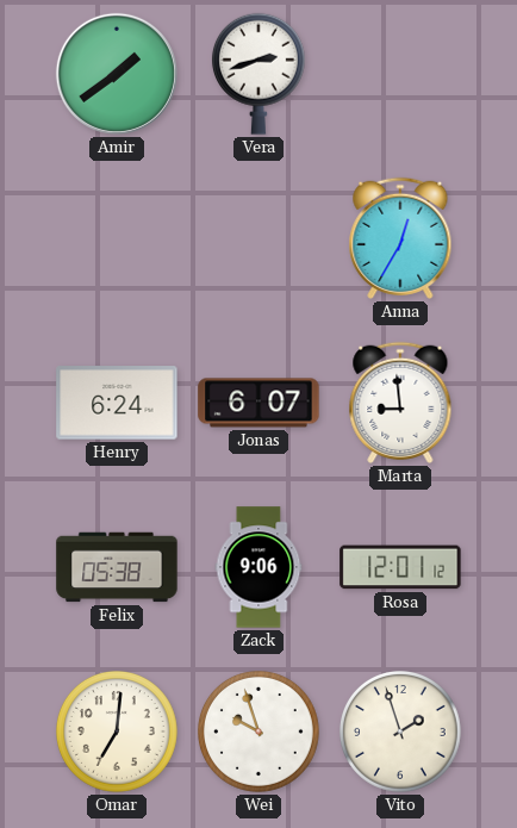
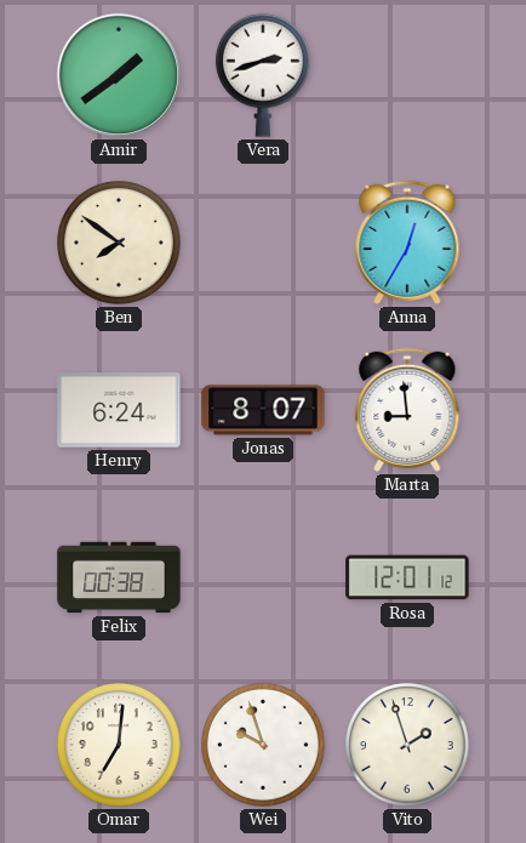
Ben: none -> 7:51 (120, 244)
Jonas: 6:07 -> 8:07 (263, 410)
Felix: 05:38 -> 00:38 (119, 577)
Zack: 9:06 -> none (258, 567)
